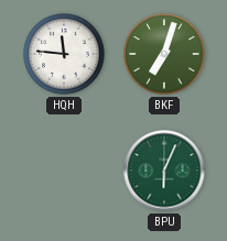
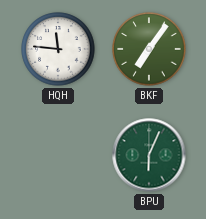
BKF: 7:03 -> 7:06 (149, 49)
